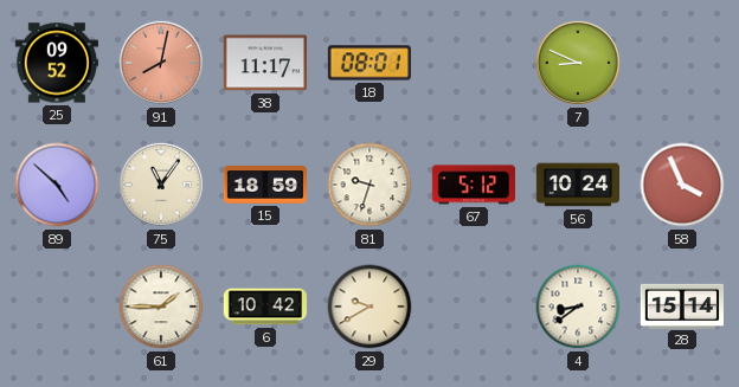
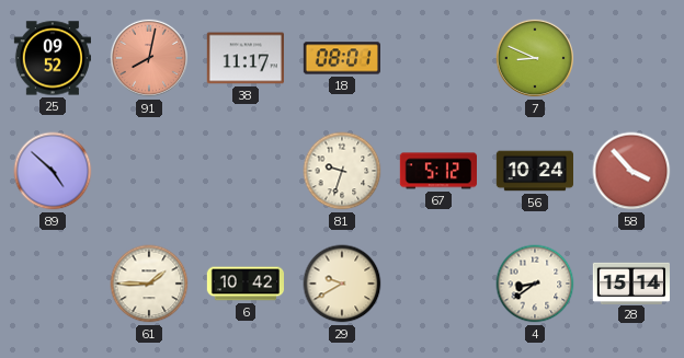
75: 11:06 -> none (161, 185)
15: 18:59 -> none (264, 185)
58: 3:56 -> 3:53 (631, 171)
